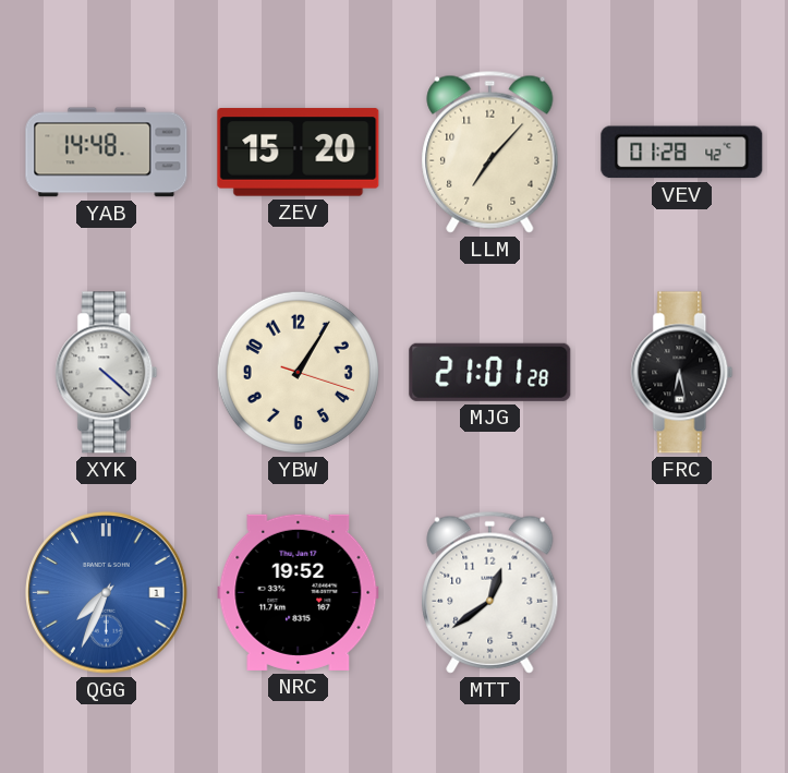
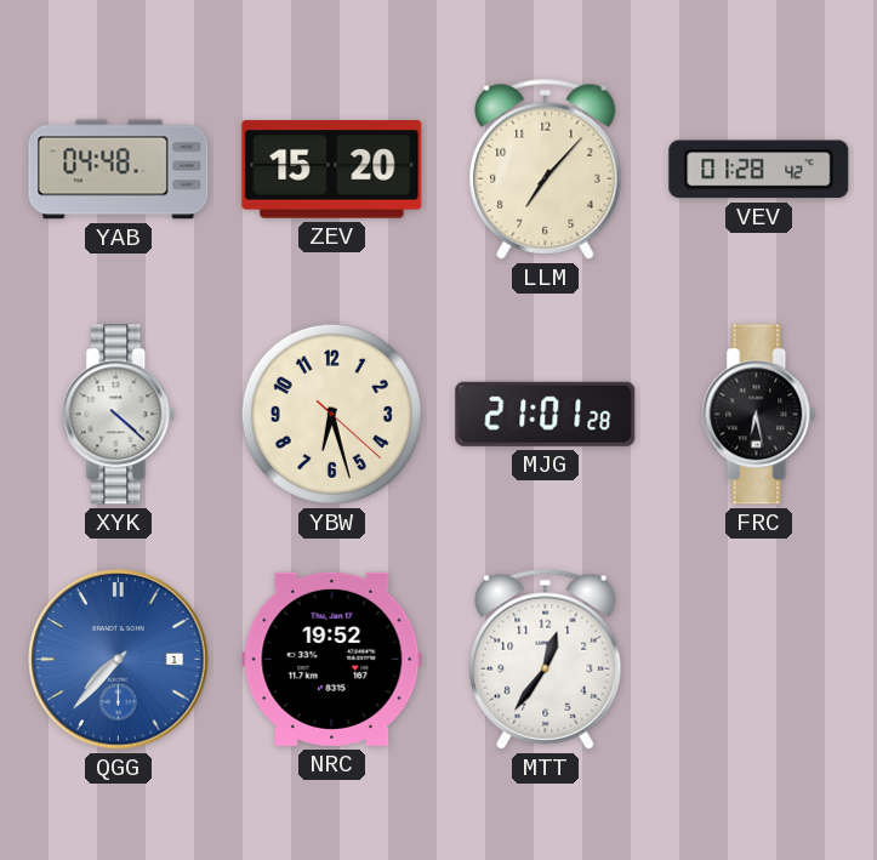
YAB: 14:48 -> 04:48 (119, 170)
YBW: 1:05 -> 6:27 (331, 414)
QGG: 7:34 -> 7:37 (119, 660)
MTT: 12:39 -> 12:36 (546, 659)
